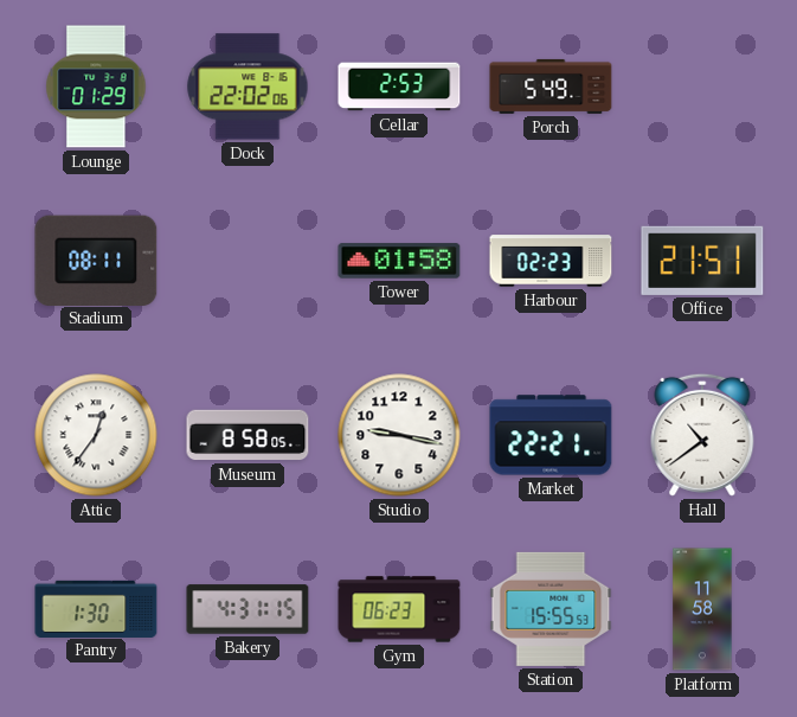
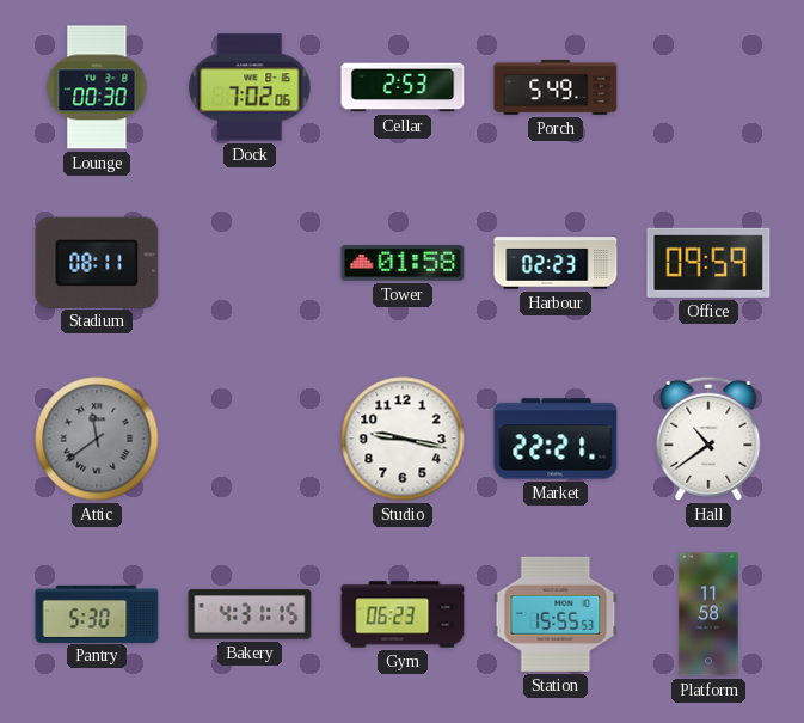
Lounge: 01:29 -> 00:30 (97, 87)
Dock: 22:02 -> 7:02 (250, 87)
Office: 21:51 -> 09:59 (708, 263)
Attic: 12:36 -> 11:39 (97, 439)
Attic dial: white -> grey (97, 439)
Museum: 8:58 -> none (248, 435)
Pantry: 1:30 -> 5:30 (97, 613)
